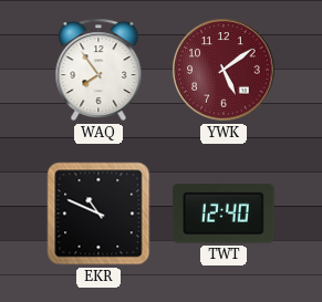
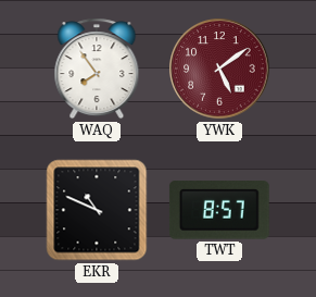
TWT: 12:40 -> 8:57 (219, 210)
